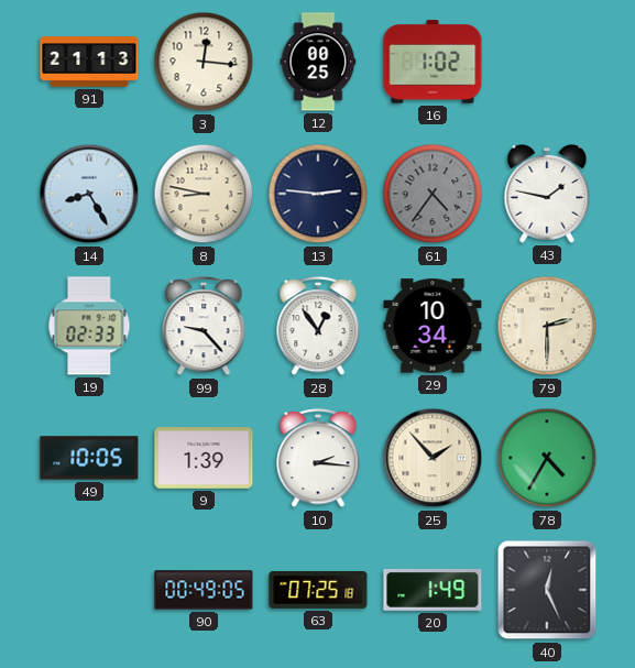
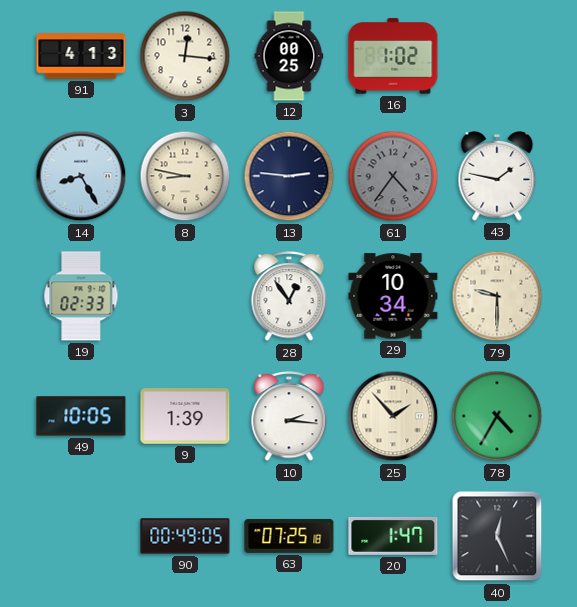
91: 21:13 -> 4:13 (81, 56)
99: 9:23 -> none (204, 327)
79: 2:30 -> 9:30 (497, 296)
20: 1:49 -> 1:47 (393, 536)
